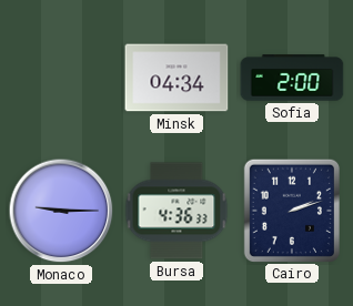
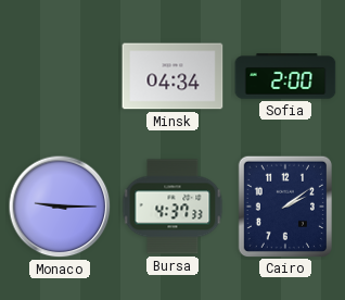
Bursa: 4:36 -> 4:37 (173, 207)
Cairo: 2:12 -> 2:09 (284, 205)
